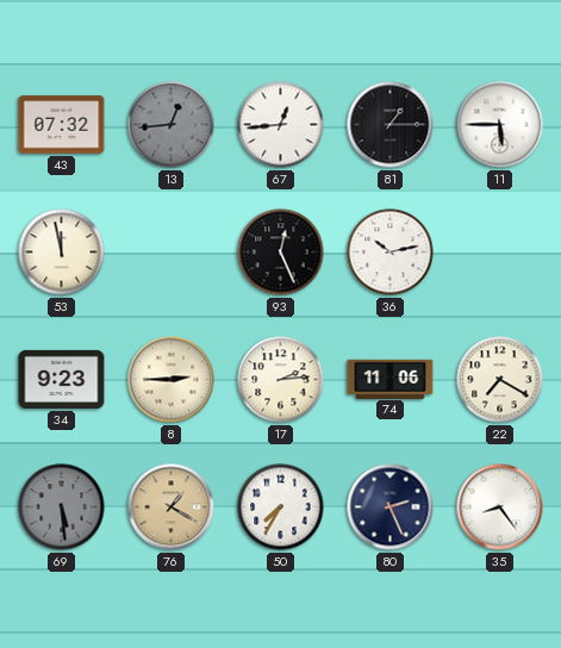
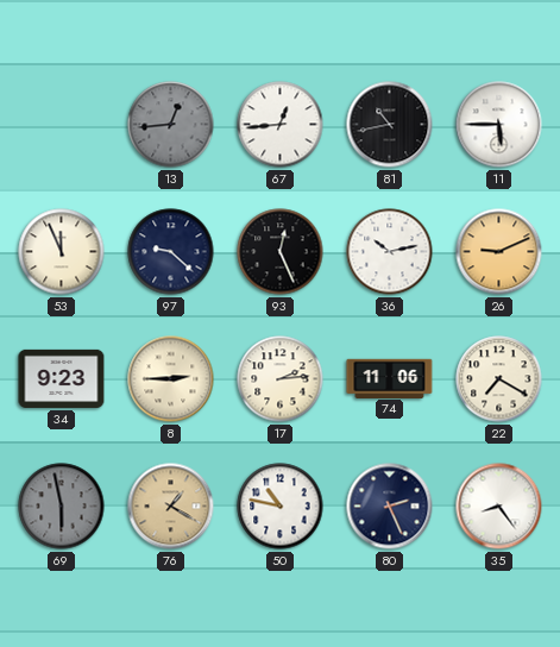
43: 07:32 -> none (62, 125)
81: 1:15 -> 10:43 (390, 125)
53: 11:58 -> 11:56 (62, 252)
97: none -> 9:22 (171, 252)
26: none -> 9:11 (499, 252)
69: 5:29 -> 5:58 (62, 507)
50: 7:35 -> 10:47 (281, 507)
